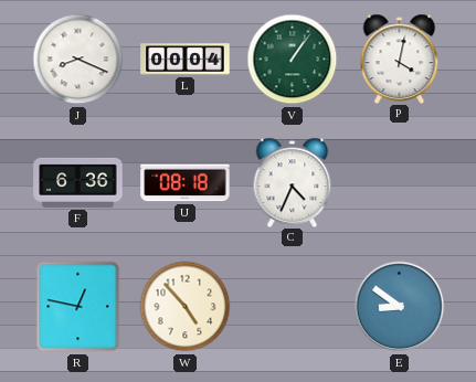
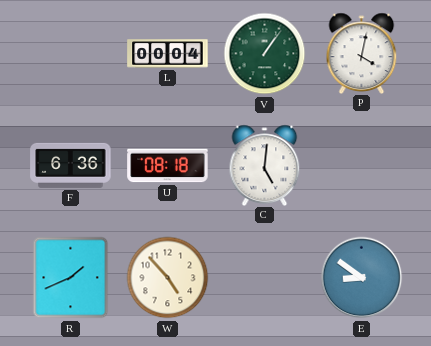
J: 8:19 -> none (78, 60)
C: 4:34 -> 5:01 (265, 165)
R: 12:47 -> 1:41 (71, 278)
